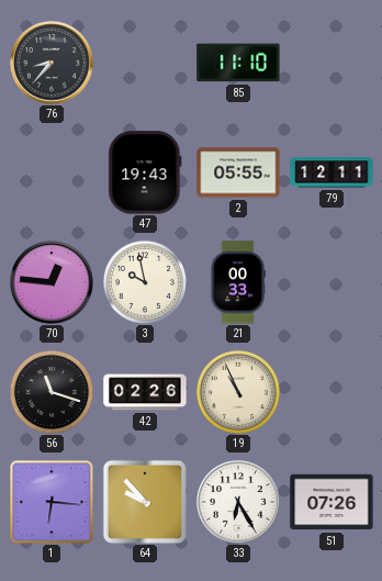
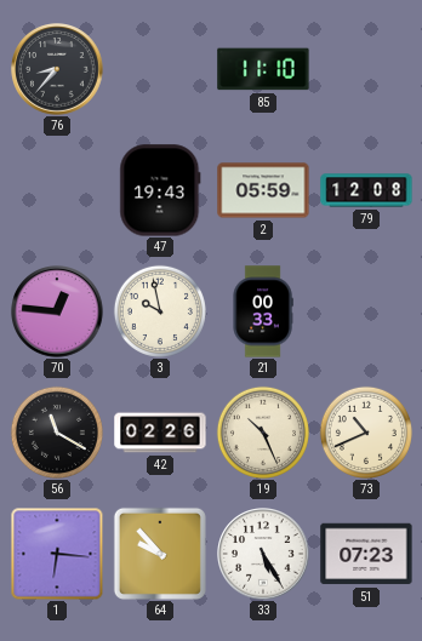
2: 05:55 -> 05:59 (263, 190)
79: 12:11 -> 12:08 (366, 190)
56: 11:18 -> 11:20 (57, 433)
19: 10:56 -> 10:26 (263, 433)
73: none -> 10:41 (366, 433)
33: 6:25 -> 5:25 (263, 554)
51: 07:26 -> 07:23 (366, 554)
